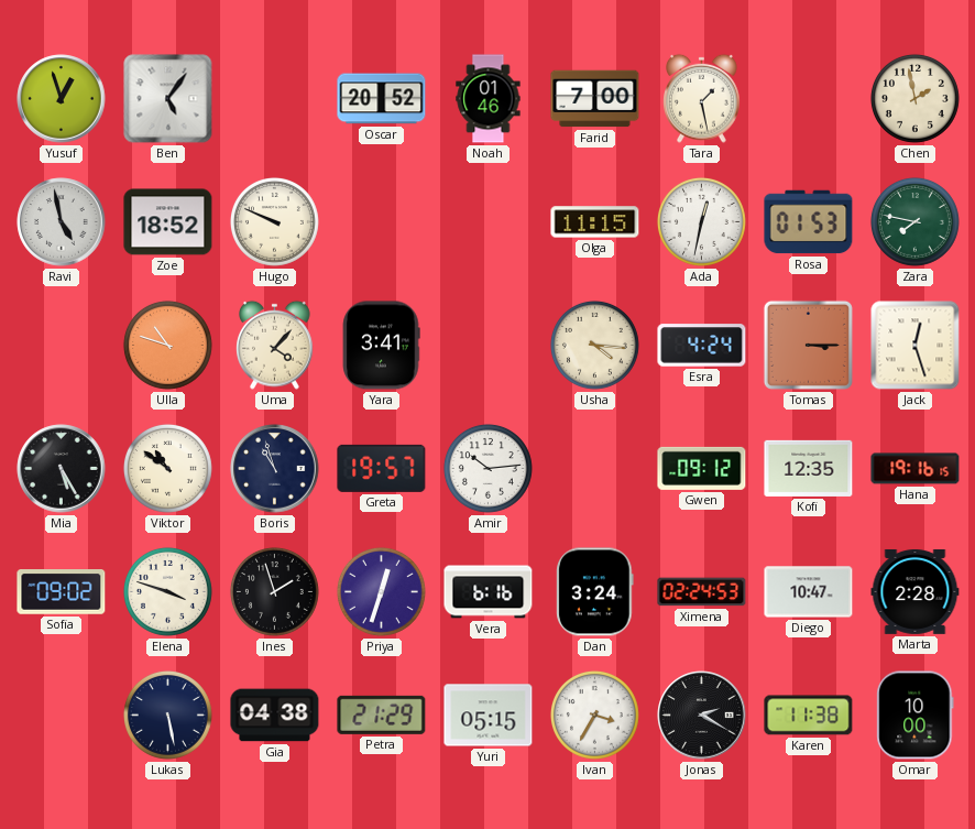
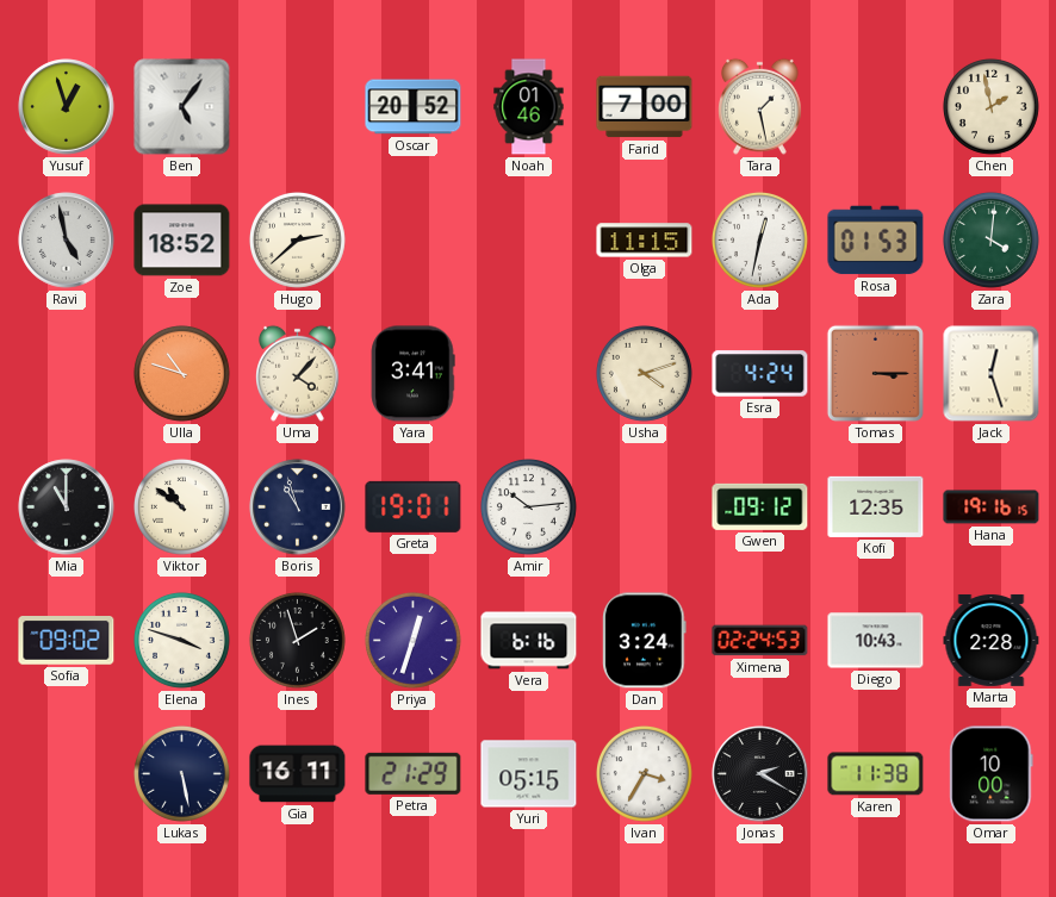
Hugo: 9:49 -> 2:38 (297, 239)
Zara: 7:47 -> 4:01 (990, 239)
Usha: 4:16 -> 4:12 (644, 373)
Mia: 5:25 -> 11:00 (67, 507)
Greta: 19:57 -> 19:01 (414, 506)
Diego: 10:47 -> 10:43 (876, 641)
Gia: 04:38 -> 16:11 (298, 774)
